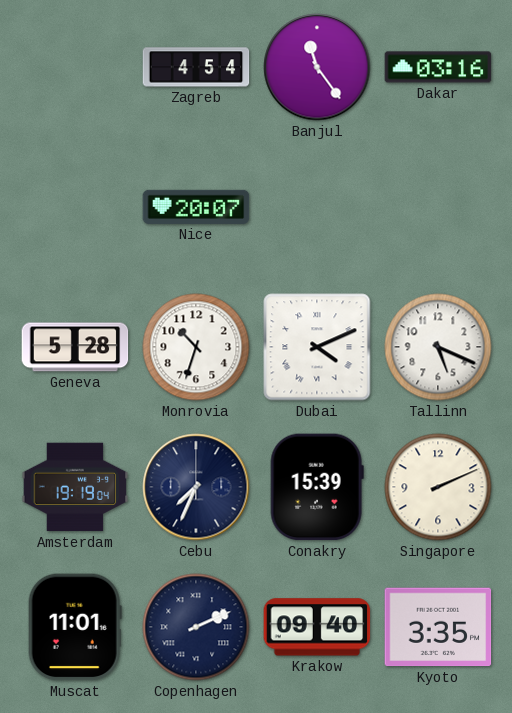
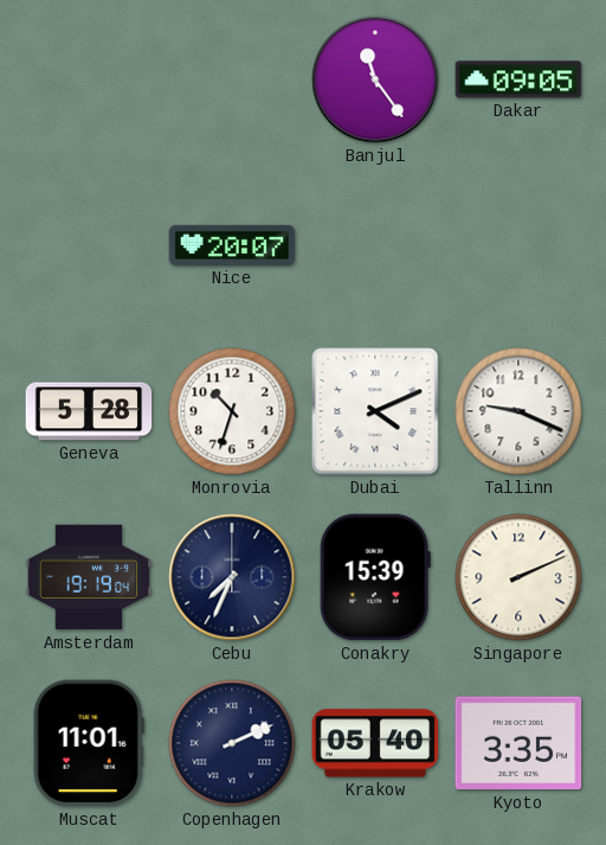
Zagreb: 4:54 -> none (196, 67)
Dakar: 03:16 -> 09:05 (518, 79)
Tallinn: 5:19 -> 9:19 (518, 411)
Krakow: 09:40 -> 05:40 (375, 743)
